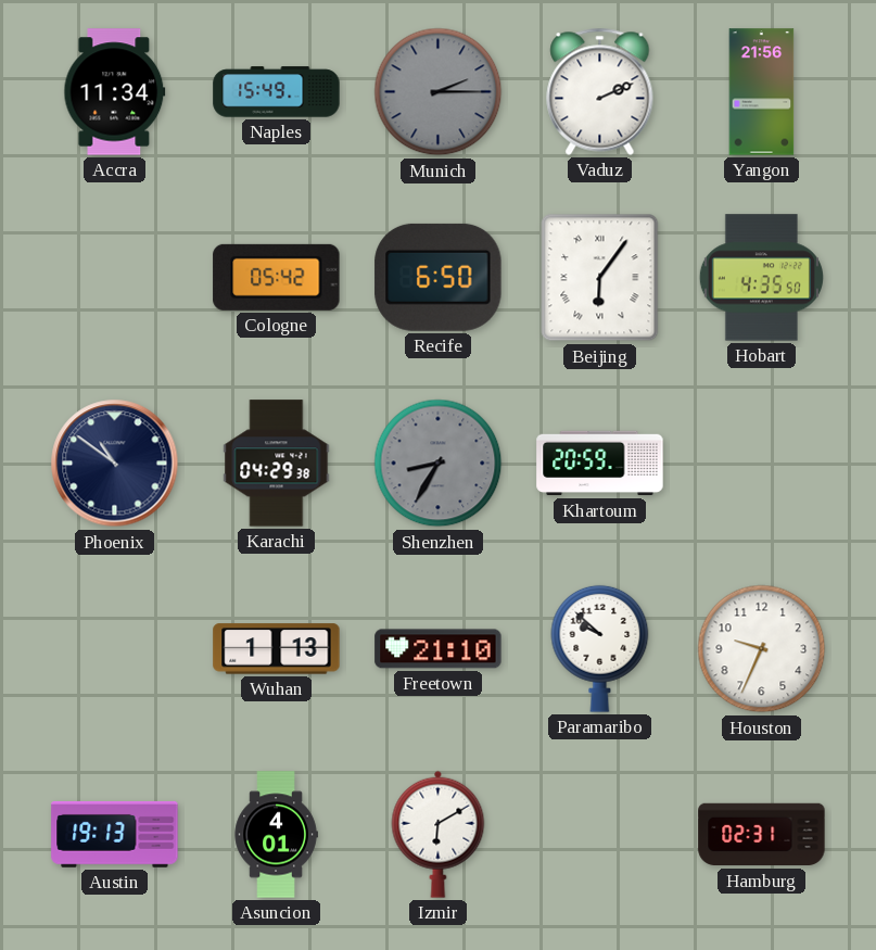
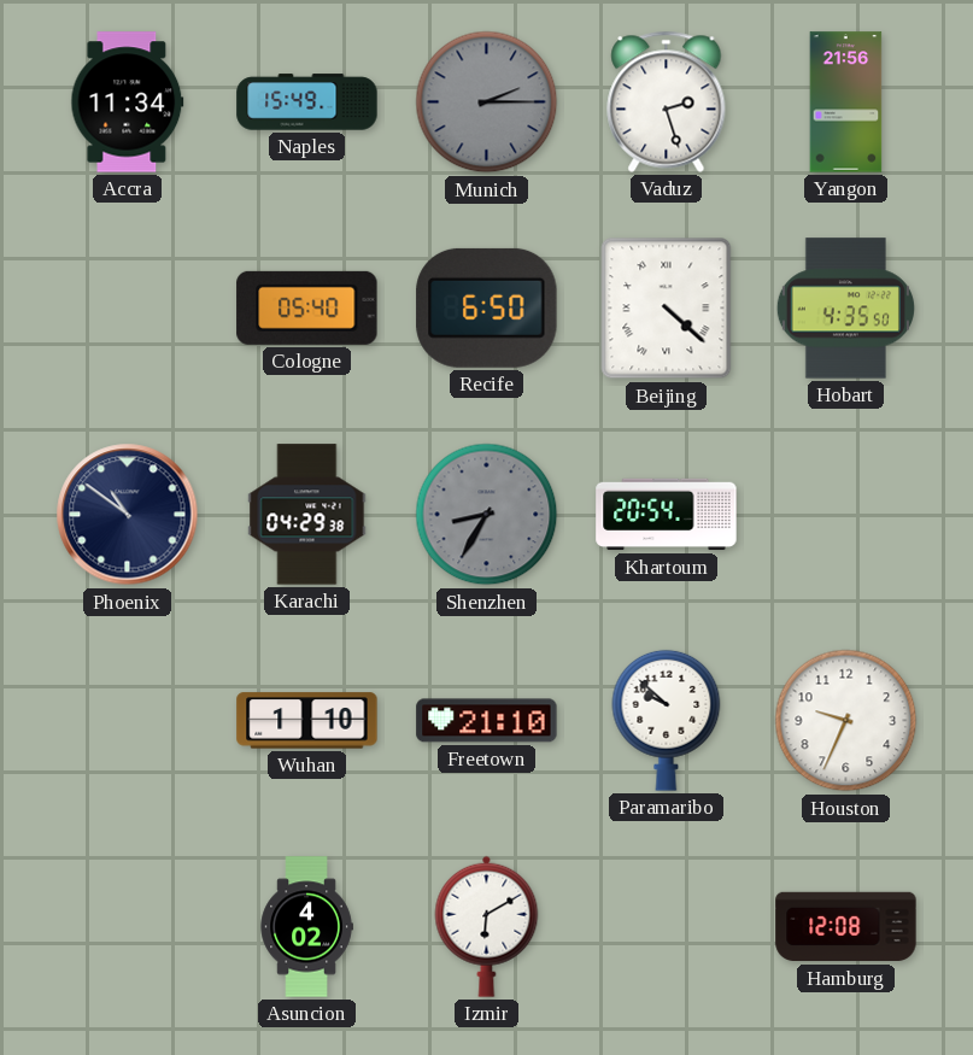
Vaduz: 2:11 -> 2:27 (667, 101)
Cologne: 05:42 -> 05:40 (307, 307)
Beijing: 6:06 -> 4:22 (667, 309)
Khartoum: 20:59 -> 20:54 (667, 515)
Wuhan: 1:13 -> 1:10 (307, 721)
Austin: 19:13 -> none (115, 834)
Asuncion: 4:01 -> 4:02 (306, 927)
Hamburg: 02:31 -> 12:08 (846, 927)
